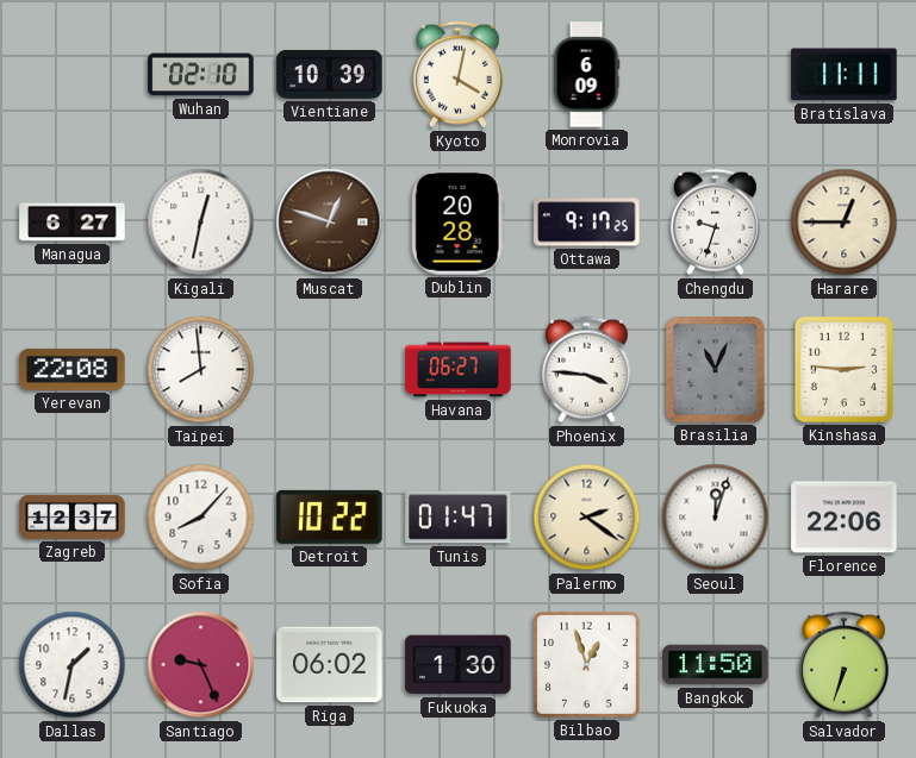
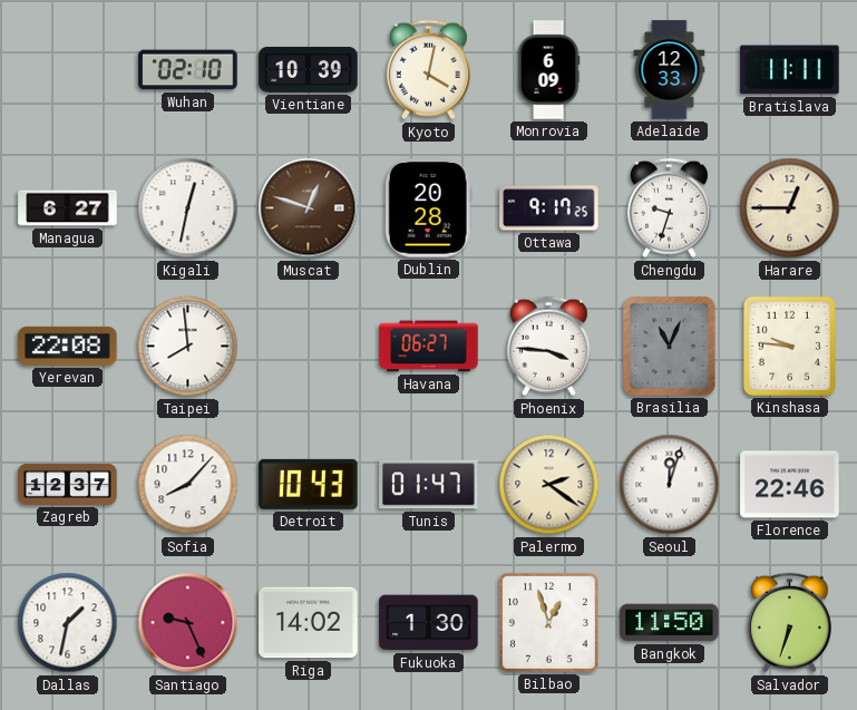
Adelaide: none -> 12:33 (670, 70)
Kinshasa: 2:46 -> 9:46 (789, 346)
Detroit: 10:22 -> 10:43 (309, 484)
Florence: 22:06 -> 22:46 (790, 485)
Riga: 06:02 -> 14:02 (309, 623)
